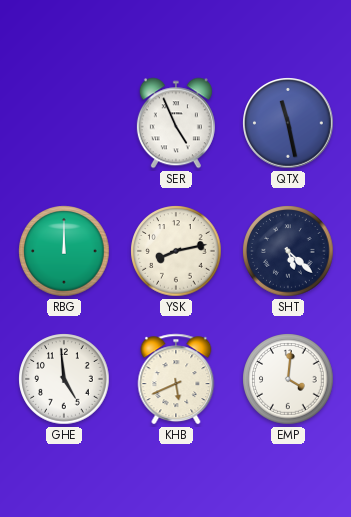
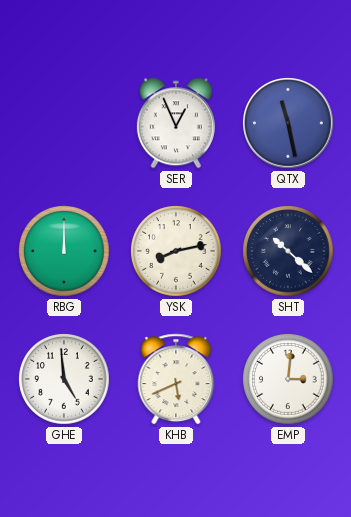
SER: 4:56 -> 12:56 (176, 123)
SHT: 5:22 -> 10:22 (288, 251)
EMP: 4:01 -> 3:01 (288, 379)
